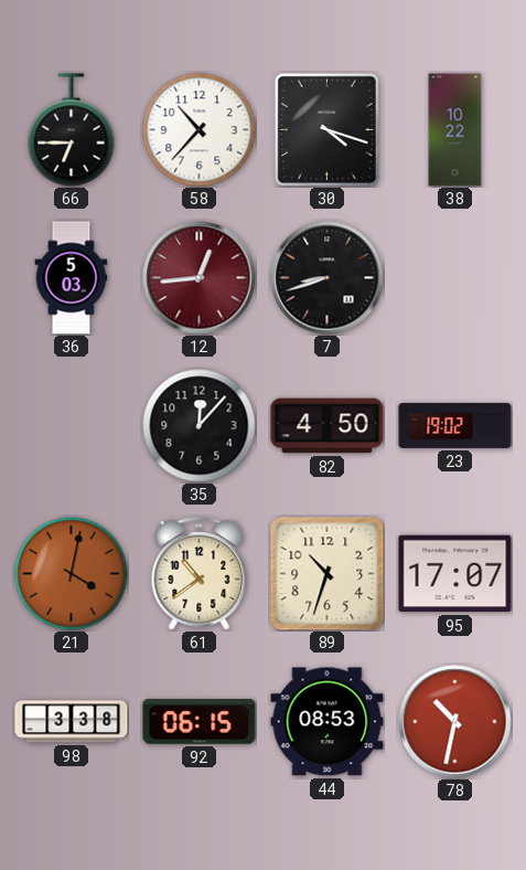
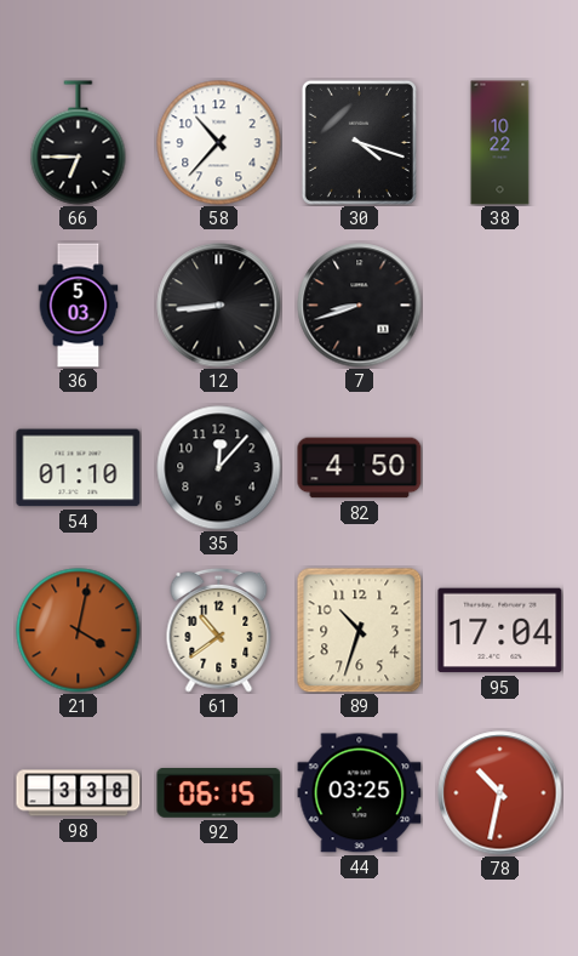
12: 12:44 -> 8:44 (219, 306)
12 dial: burgundy -> black (219, 306)
54: none -> 01:10 (79, 468)
23: 19:02 -> none (455, 425)
95: 17:07 -> 17:04 (500, 631)
44: 08:53 -> 03:25 (360, 793)
